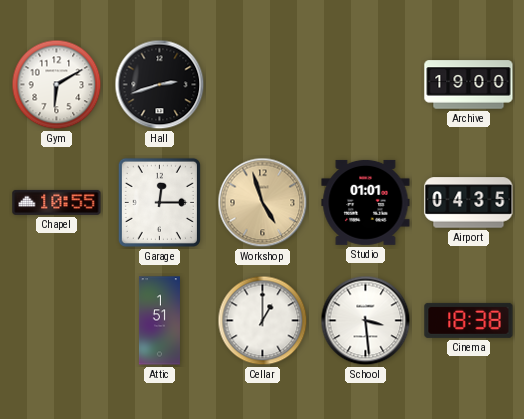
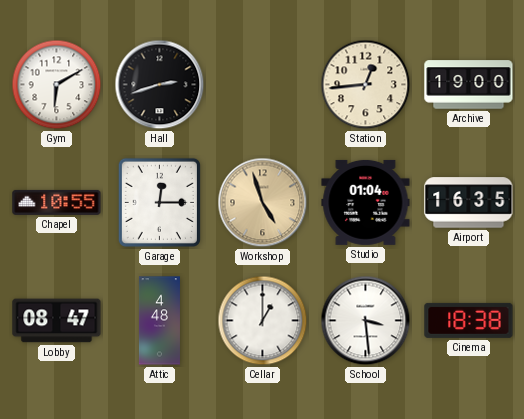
Station: none -> 12:44 (366, 85)
Studio: 01:01 -> 01:04 (366, 202)
Airport: 04:35 -> 16:35 (469, 203)
Lobby: none -> 08:47 (57, 321)
Attic: 1:51 -> 4:48 (159, 321)
